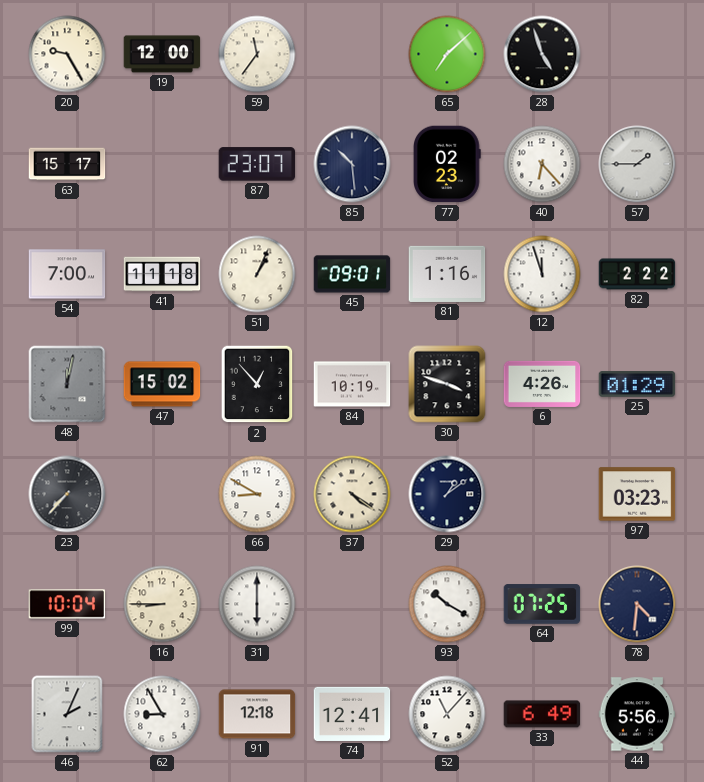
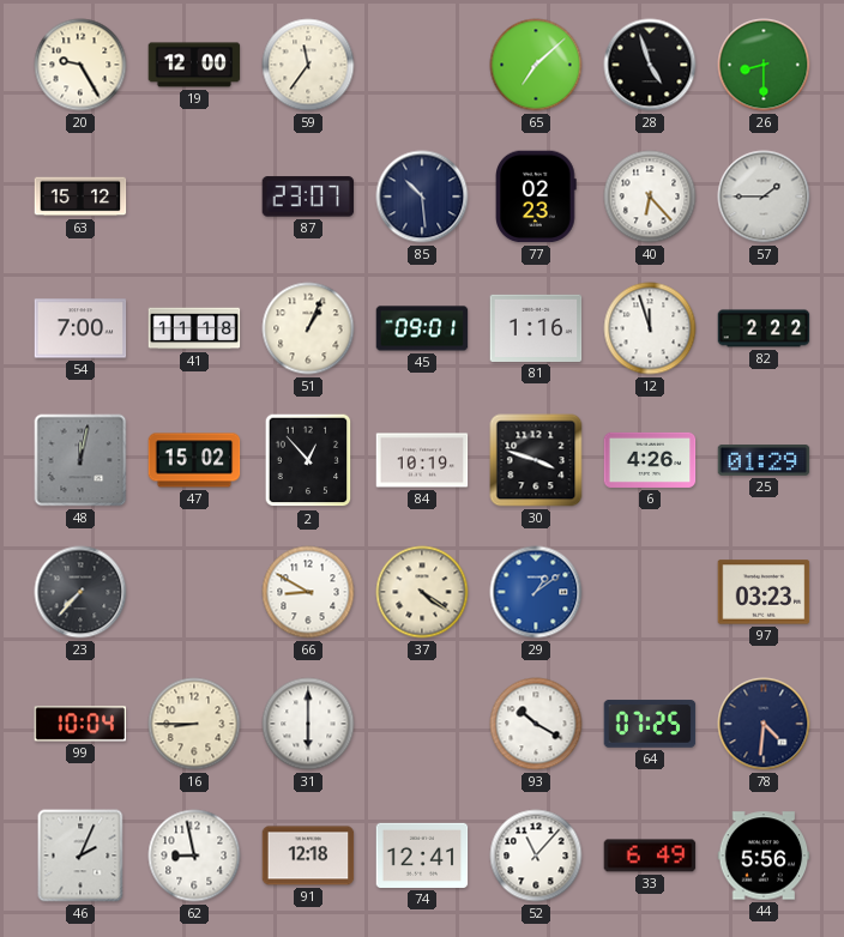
26: none -> 8:30 (764, 65)
63: 15:17 -> 15:12 (80, 197)
29 dial: navy -> blue (536, 592)
62: 8:55 -> 8:58 (194, 856)
